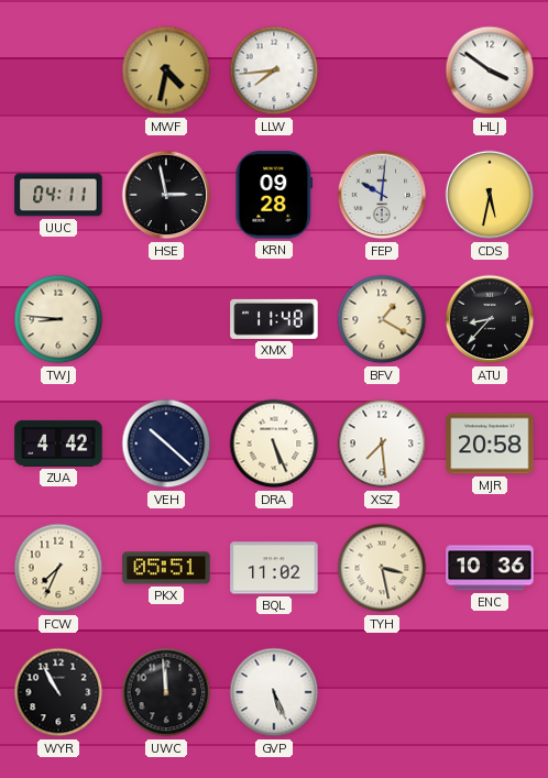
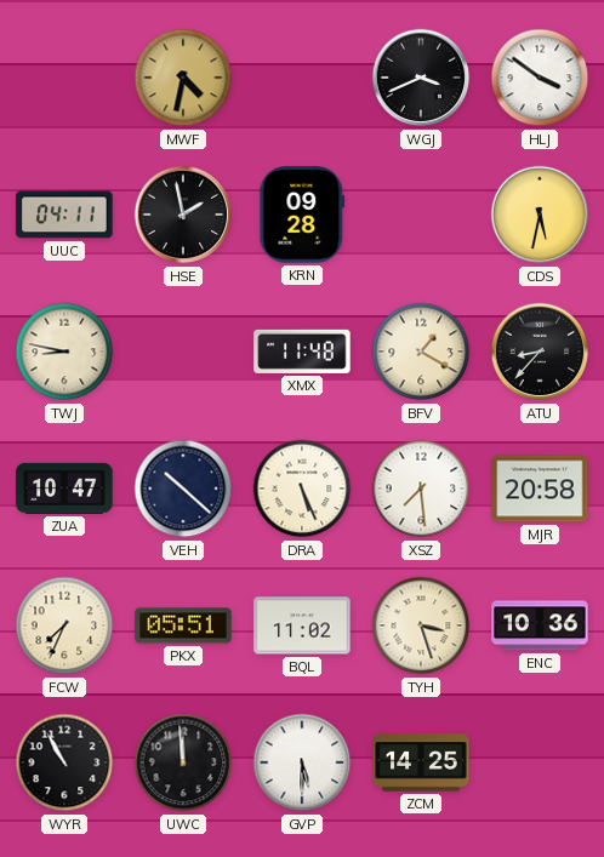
LLW: 7:44 -> none (274, 70)
WGJ: none -> 3:41 (421, 78)
HSE: 2:58 -> 1:58 (183, 215)
FEP: 10:01 -> none (382, 195)
TWJ: 8:46 -> 8:47 (64, 352)
ZUA: 4:42 -> 10:47 (64, 489)
TYH: 3:28 -> 3:27 (421, 625)
GVP: 5:26 -> 5:30 (302, 762)
ZCM: none -> 14:25 (421, 762)
